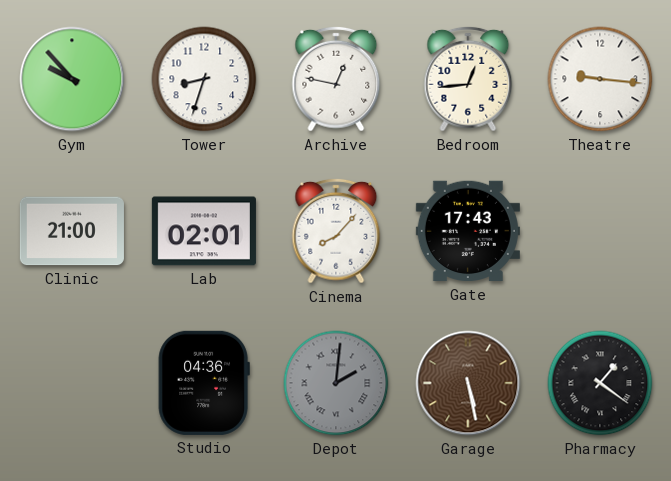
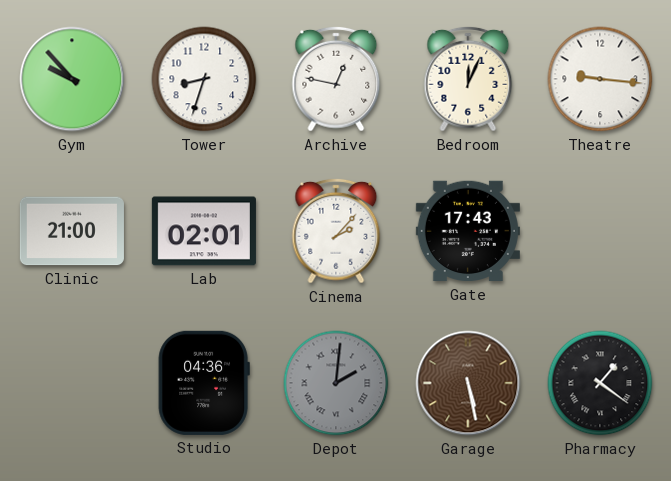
Bedroom: 12:44 -> 12:04 (468, 79)
Cinema: 8:07 -> 2:07 (336, 231)
